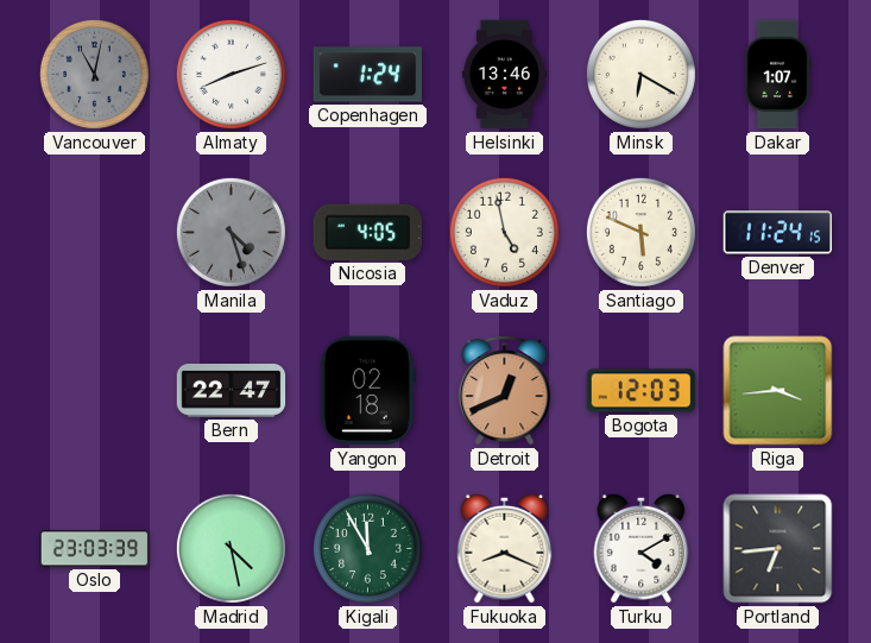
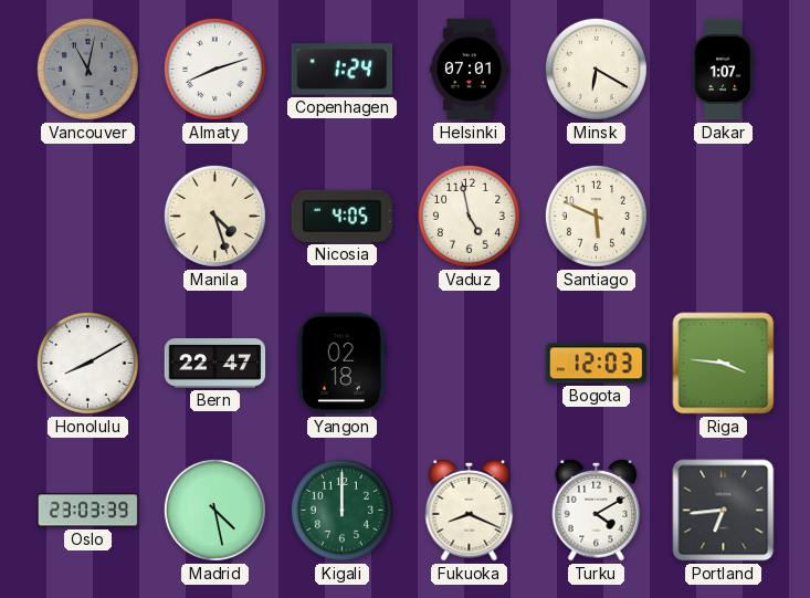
Helsinki: 13:46 -> 07:01 (469, 70)
Manila dial: grey -> cream (214, 216)
Denver: 11:24 -> none (778, 233)
Honolulu: none -> 8:10 (87, 363)
Detroit: 12:41 -> none (505, 391)
Riga: 3:44 -> 3:46 (724, 364)
Kigali: 11:55 -> 12:00 (341, 510)
